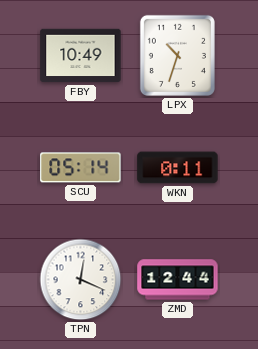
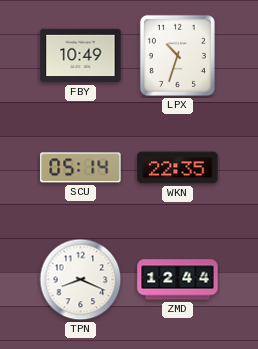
WKN: 0:11 -> 22:35 (178, 168)
TPN: 12:19 -> 8:19 (81, 280)
